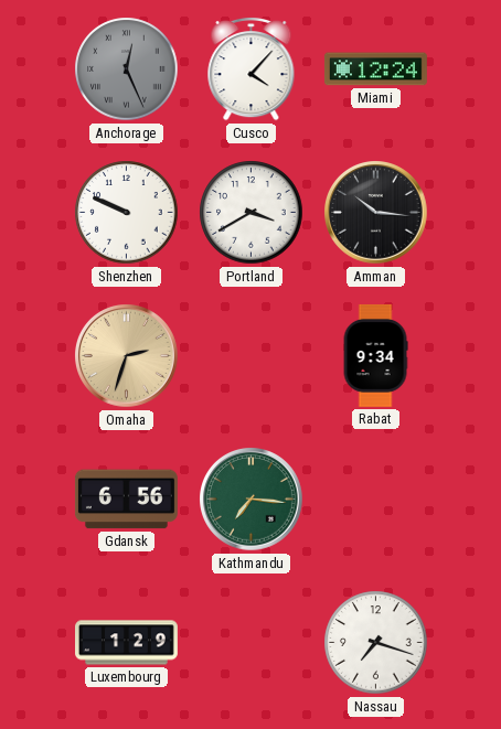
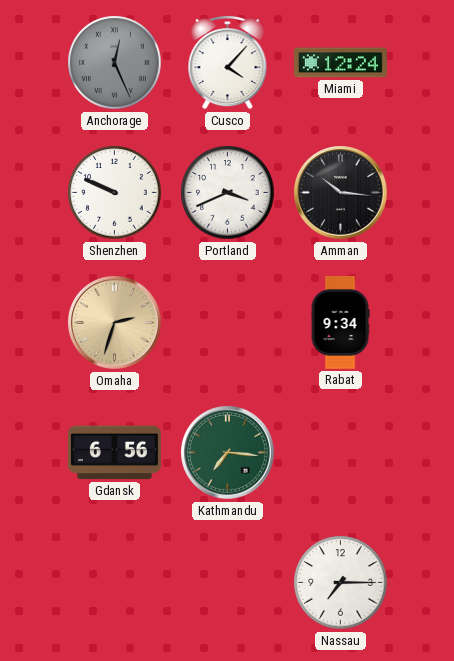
Portland: 3:40 -> 3:41 (228, 193)
Luxembourg: 1:29 -> none (127, 643)
Nassau: 7:18 -> 7:15 (341, 583)
